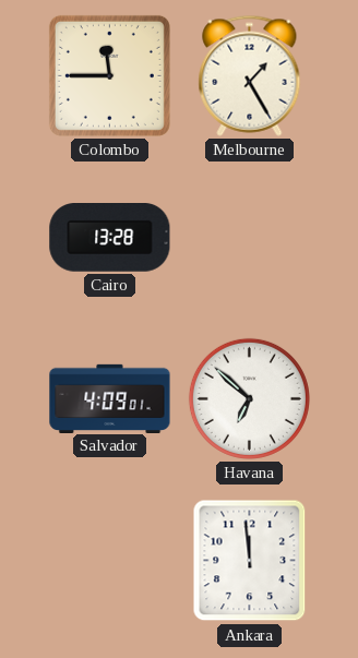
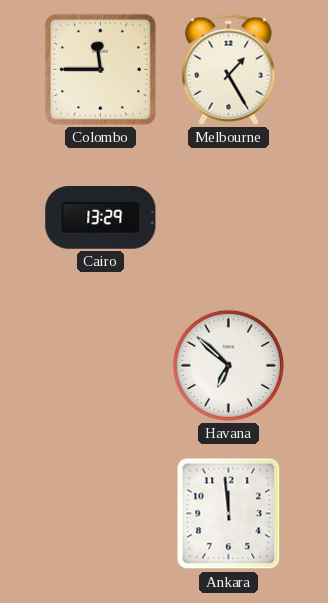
Cairo: 13:28 -> 13:29 (101, 218)
Salvador: 4:09 -> none (110, 398)
